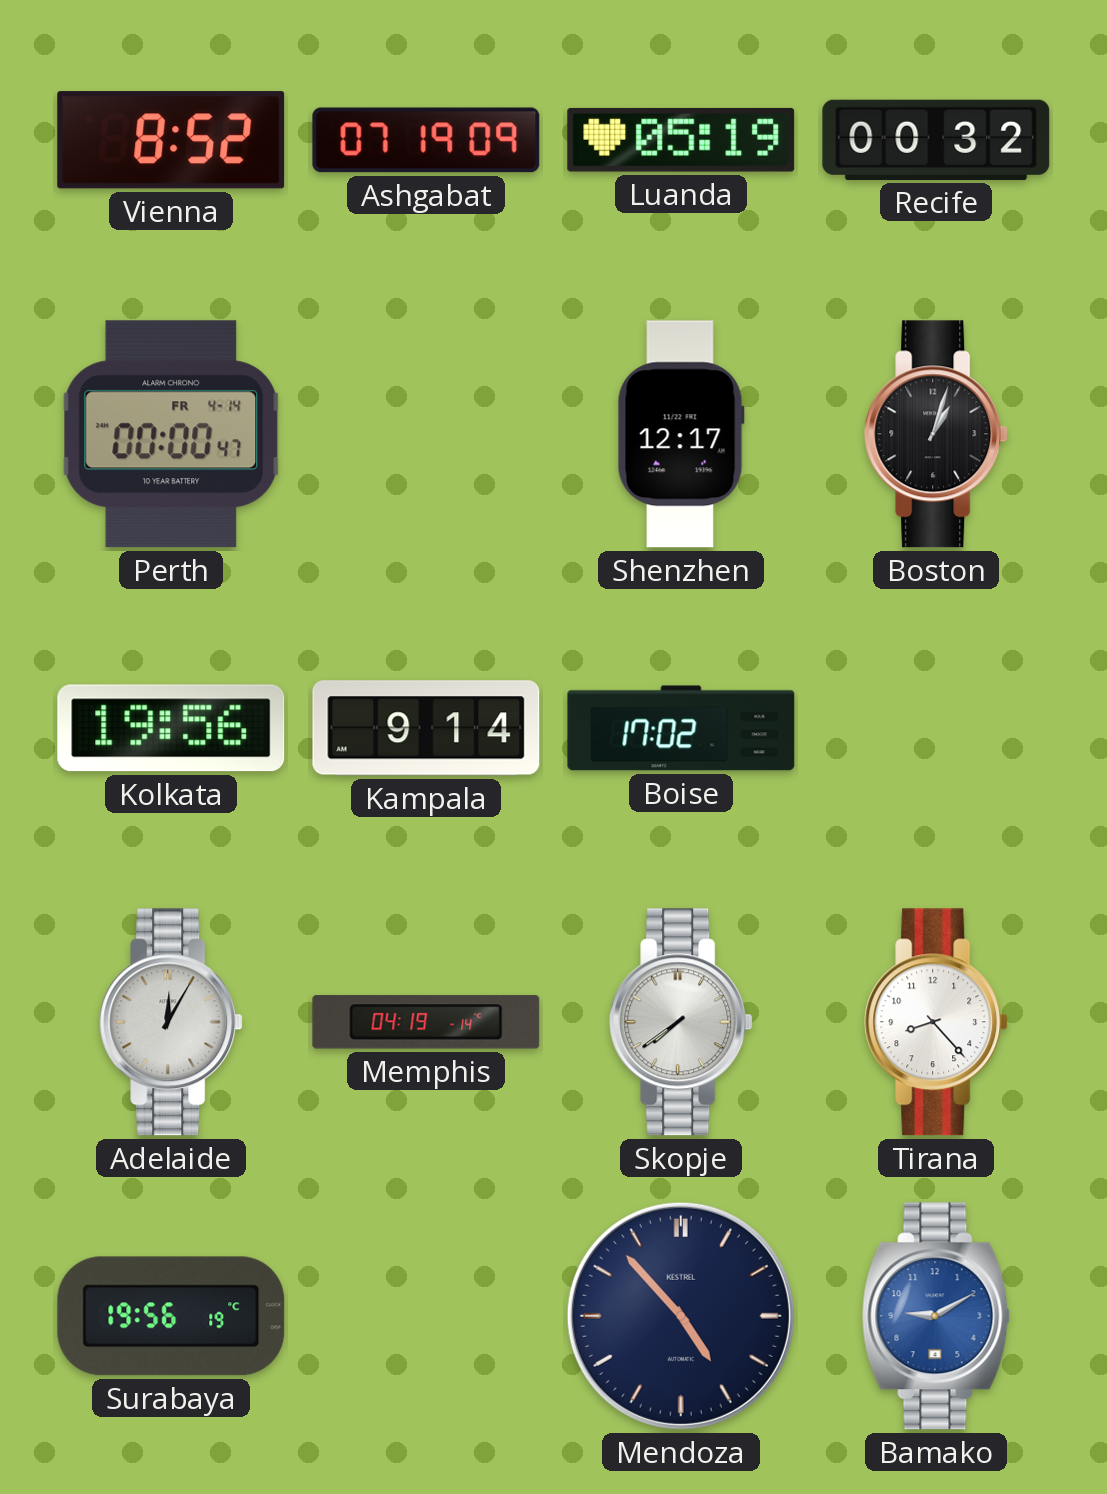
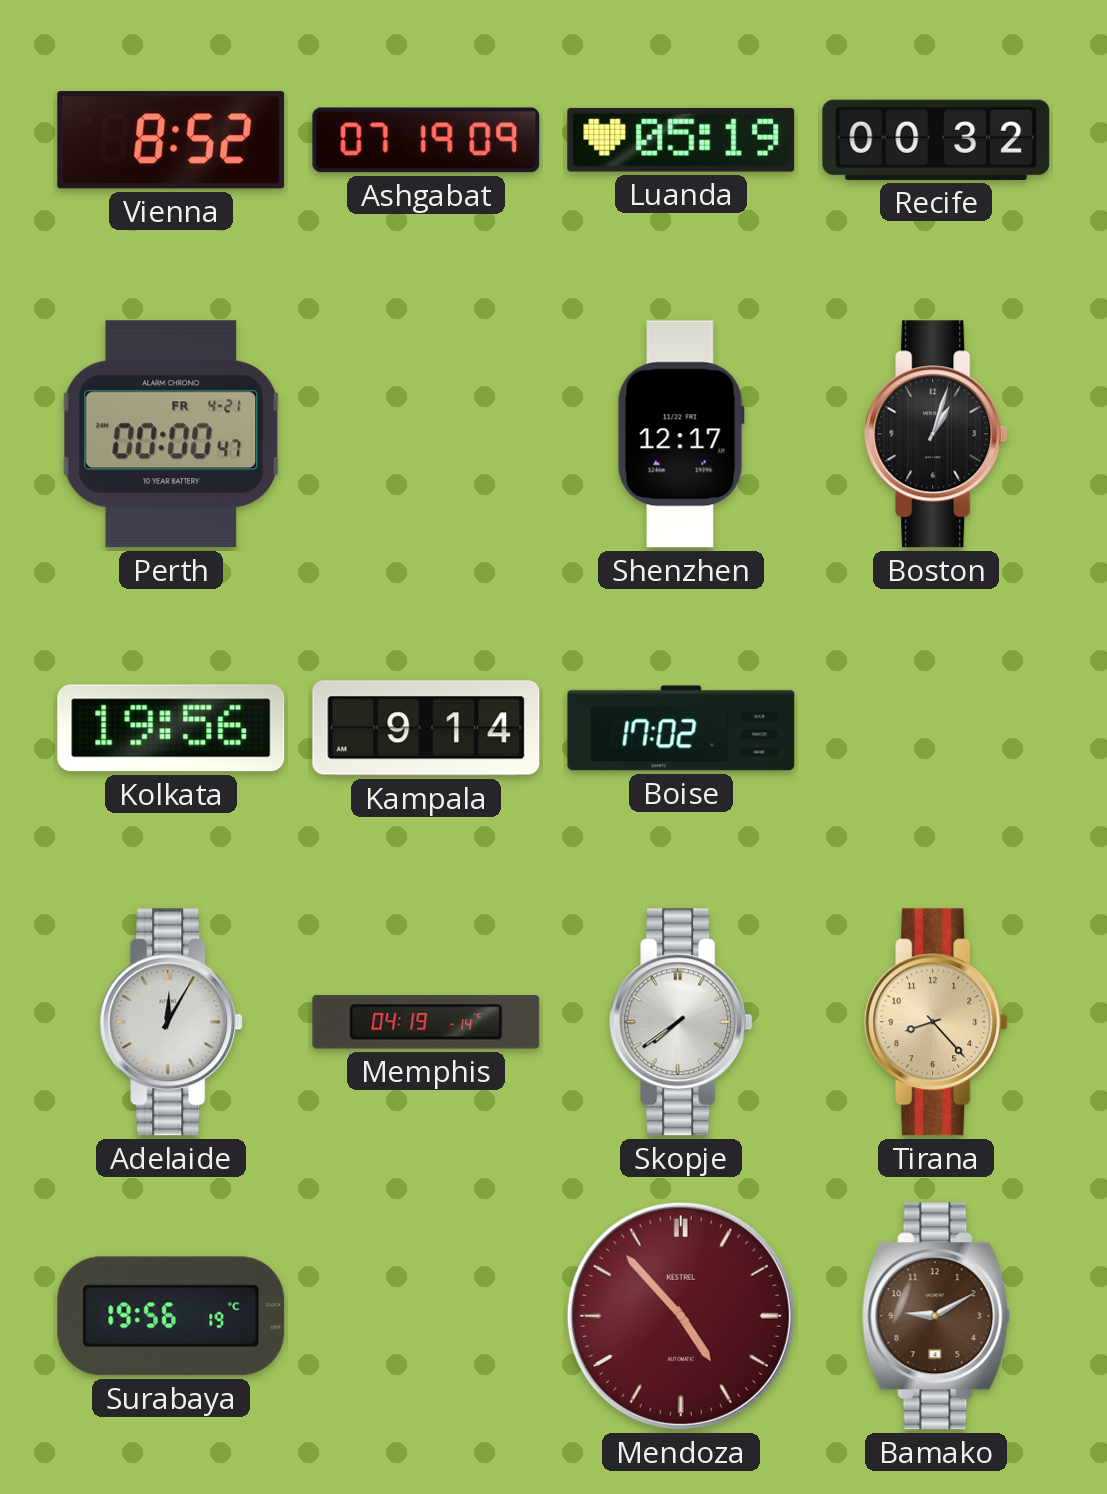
Perth date: FR 4-14 -> FR 4-21 (171, 434)
Tirana dial: white -> champagne (936, 1022)
Mendoza dial: navy -> burgundy (681, 1316)
Bamako dial: blue -> brown (936, 1316)
